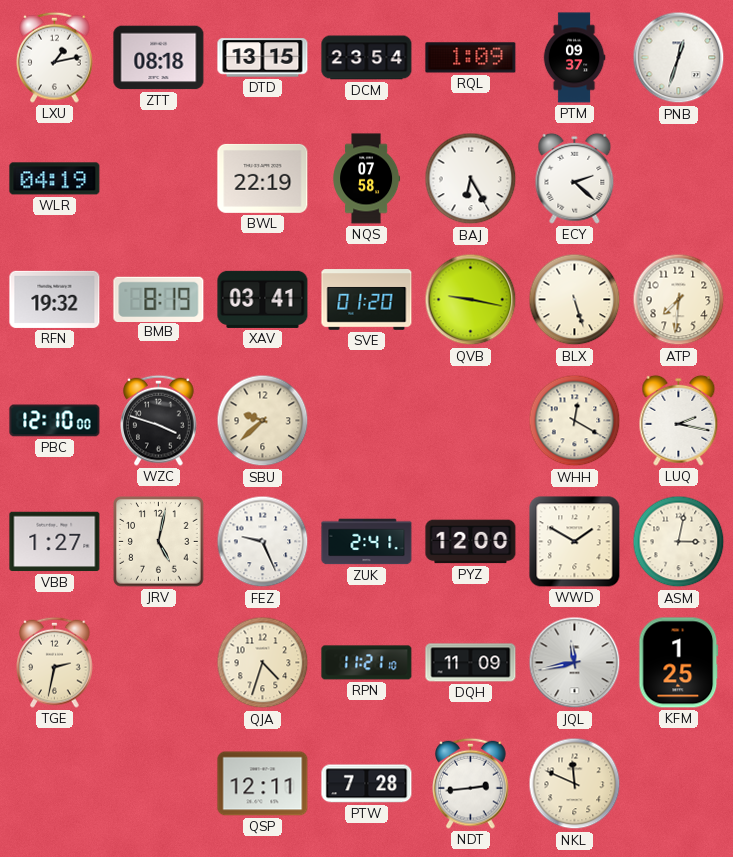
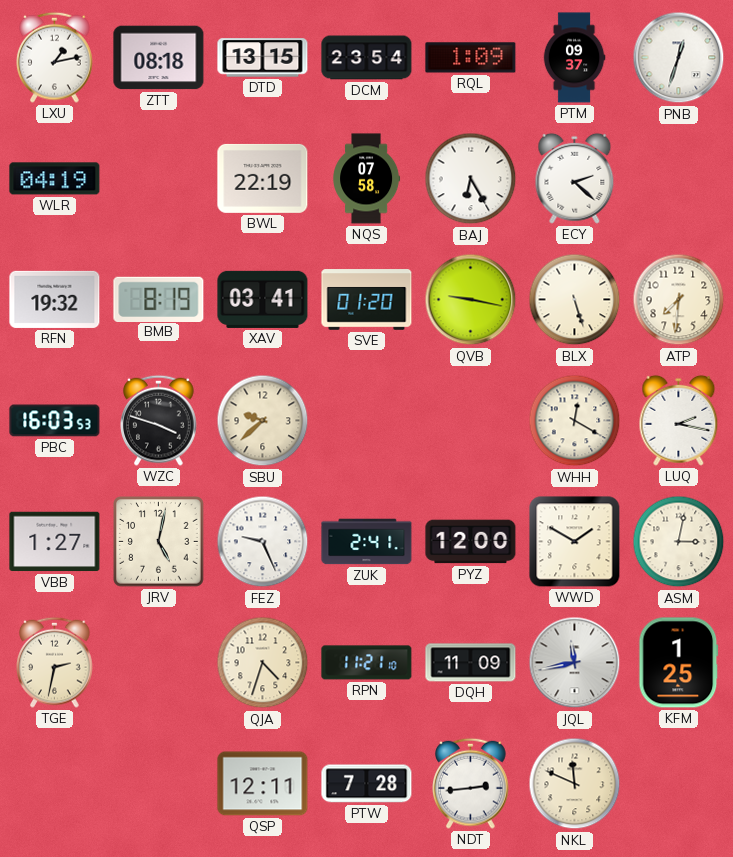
PBC: 12:10 -> 16:03 (55, 421)
